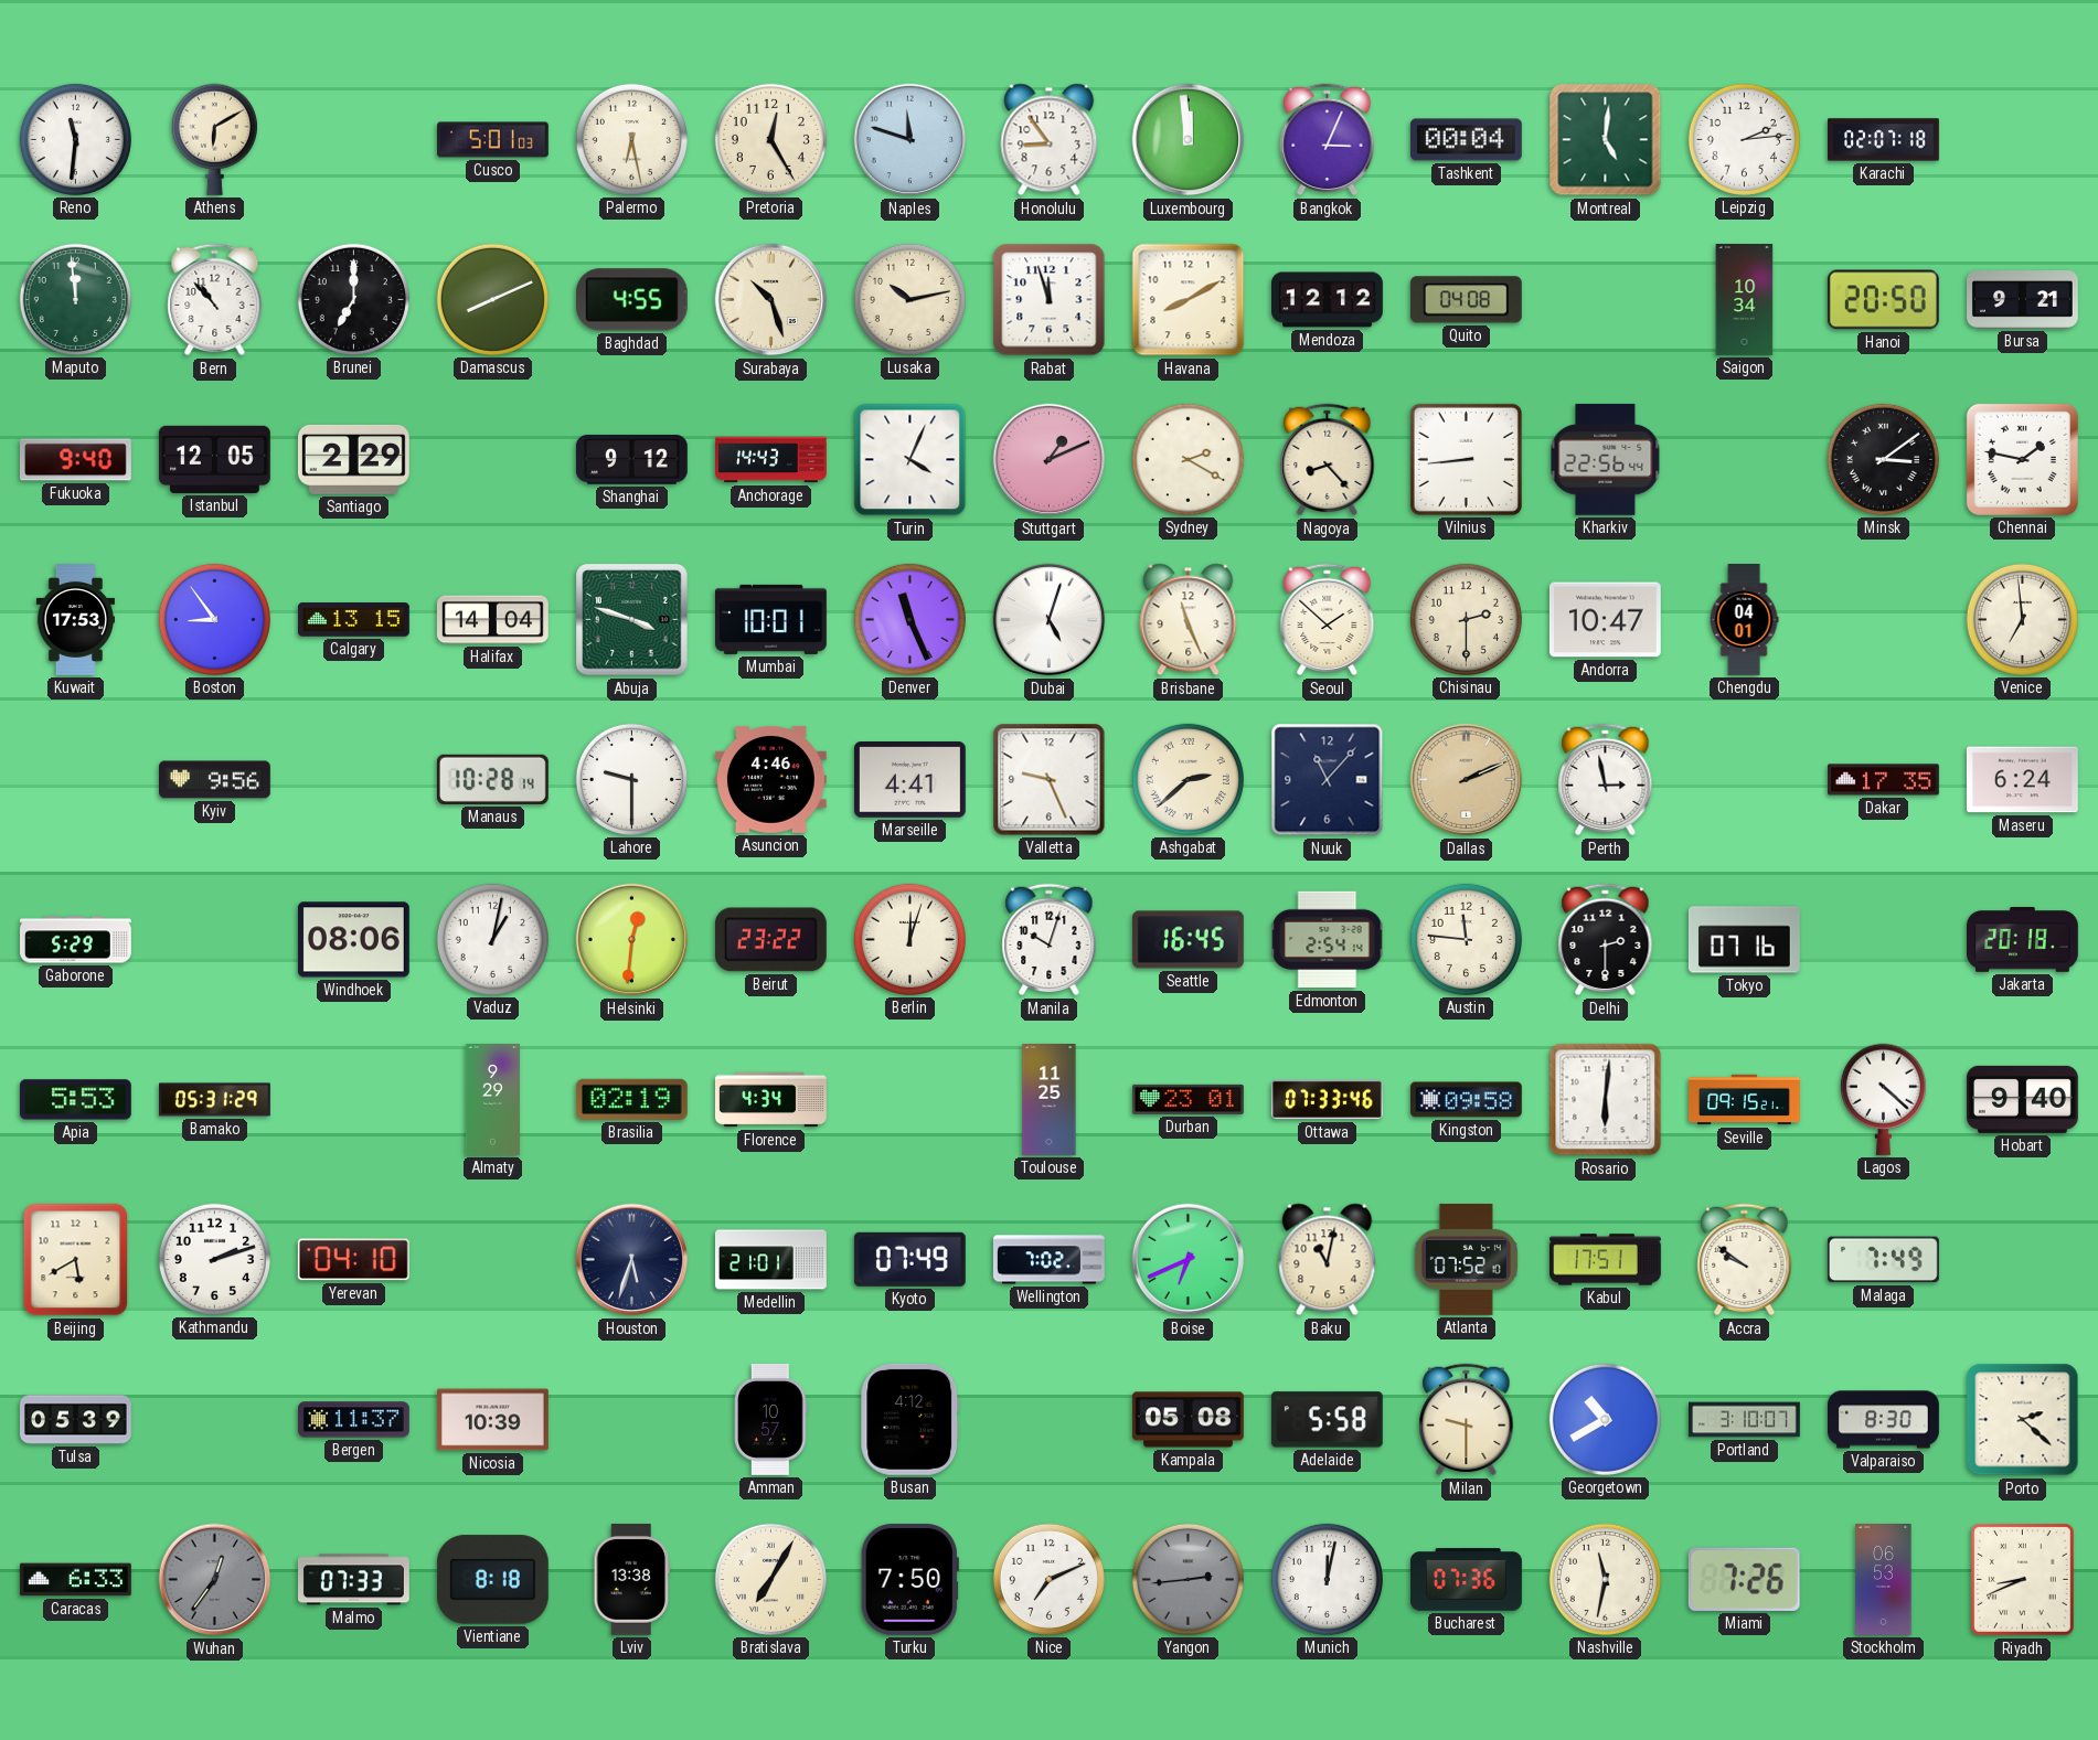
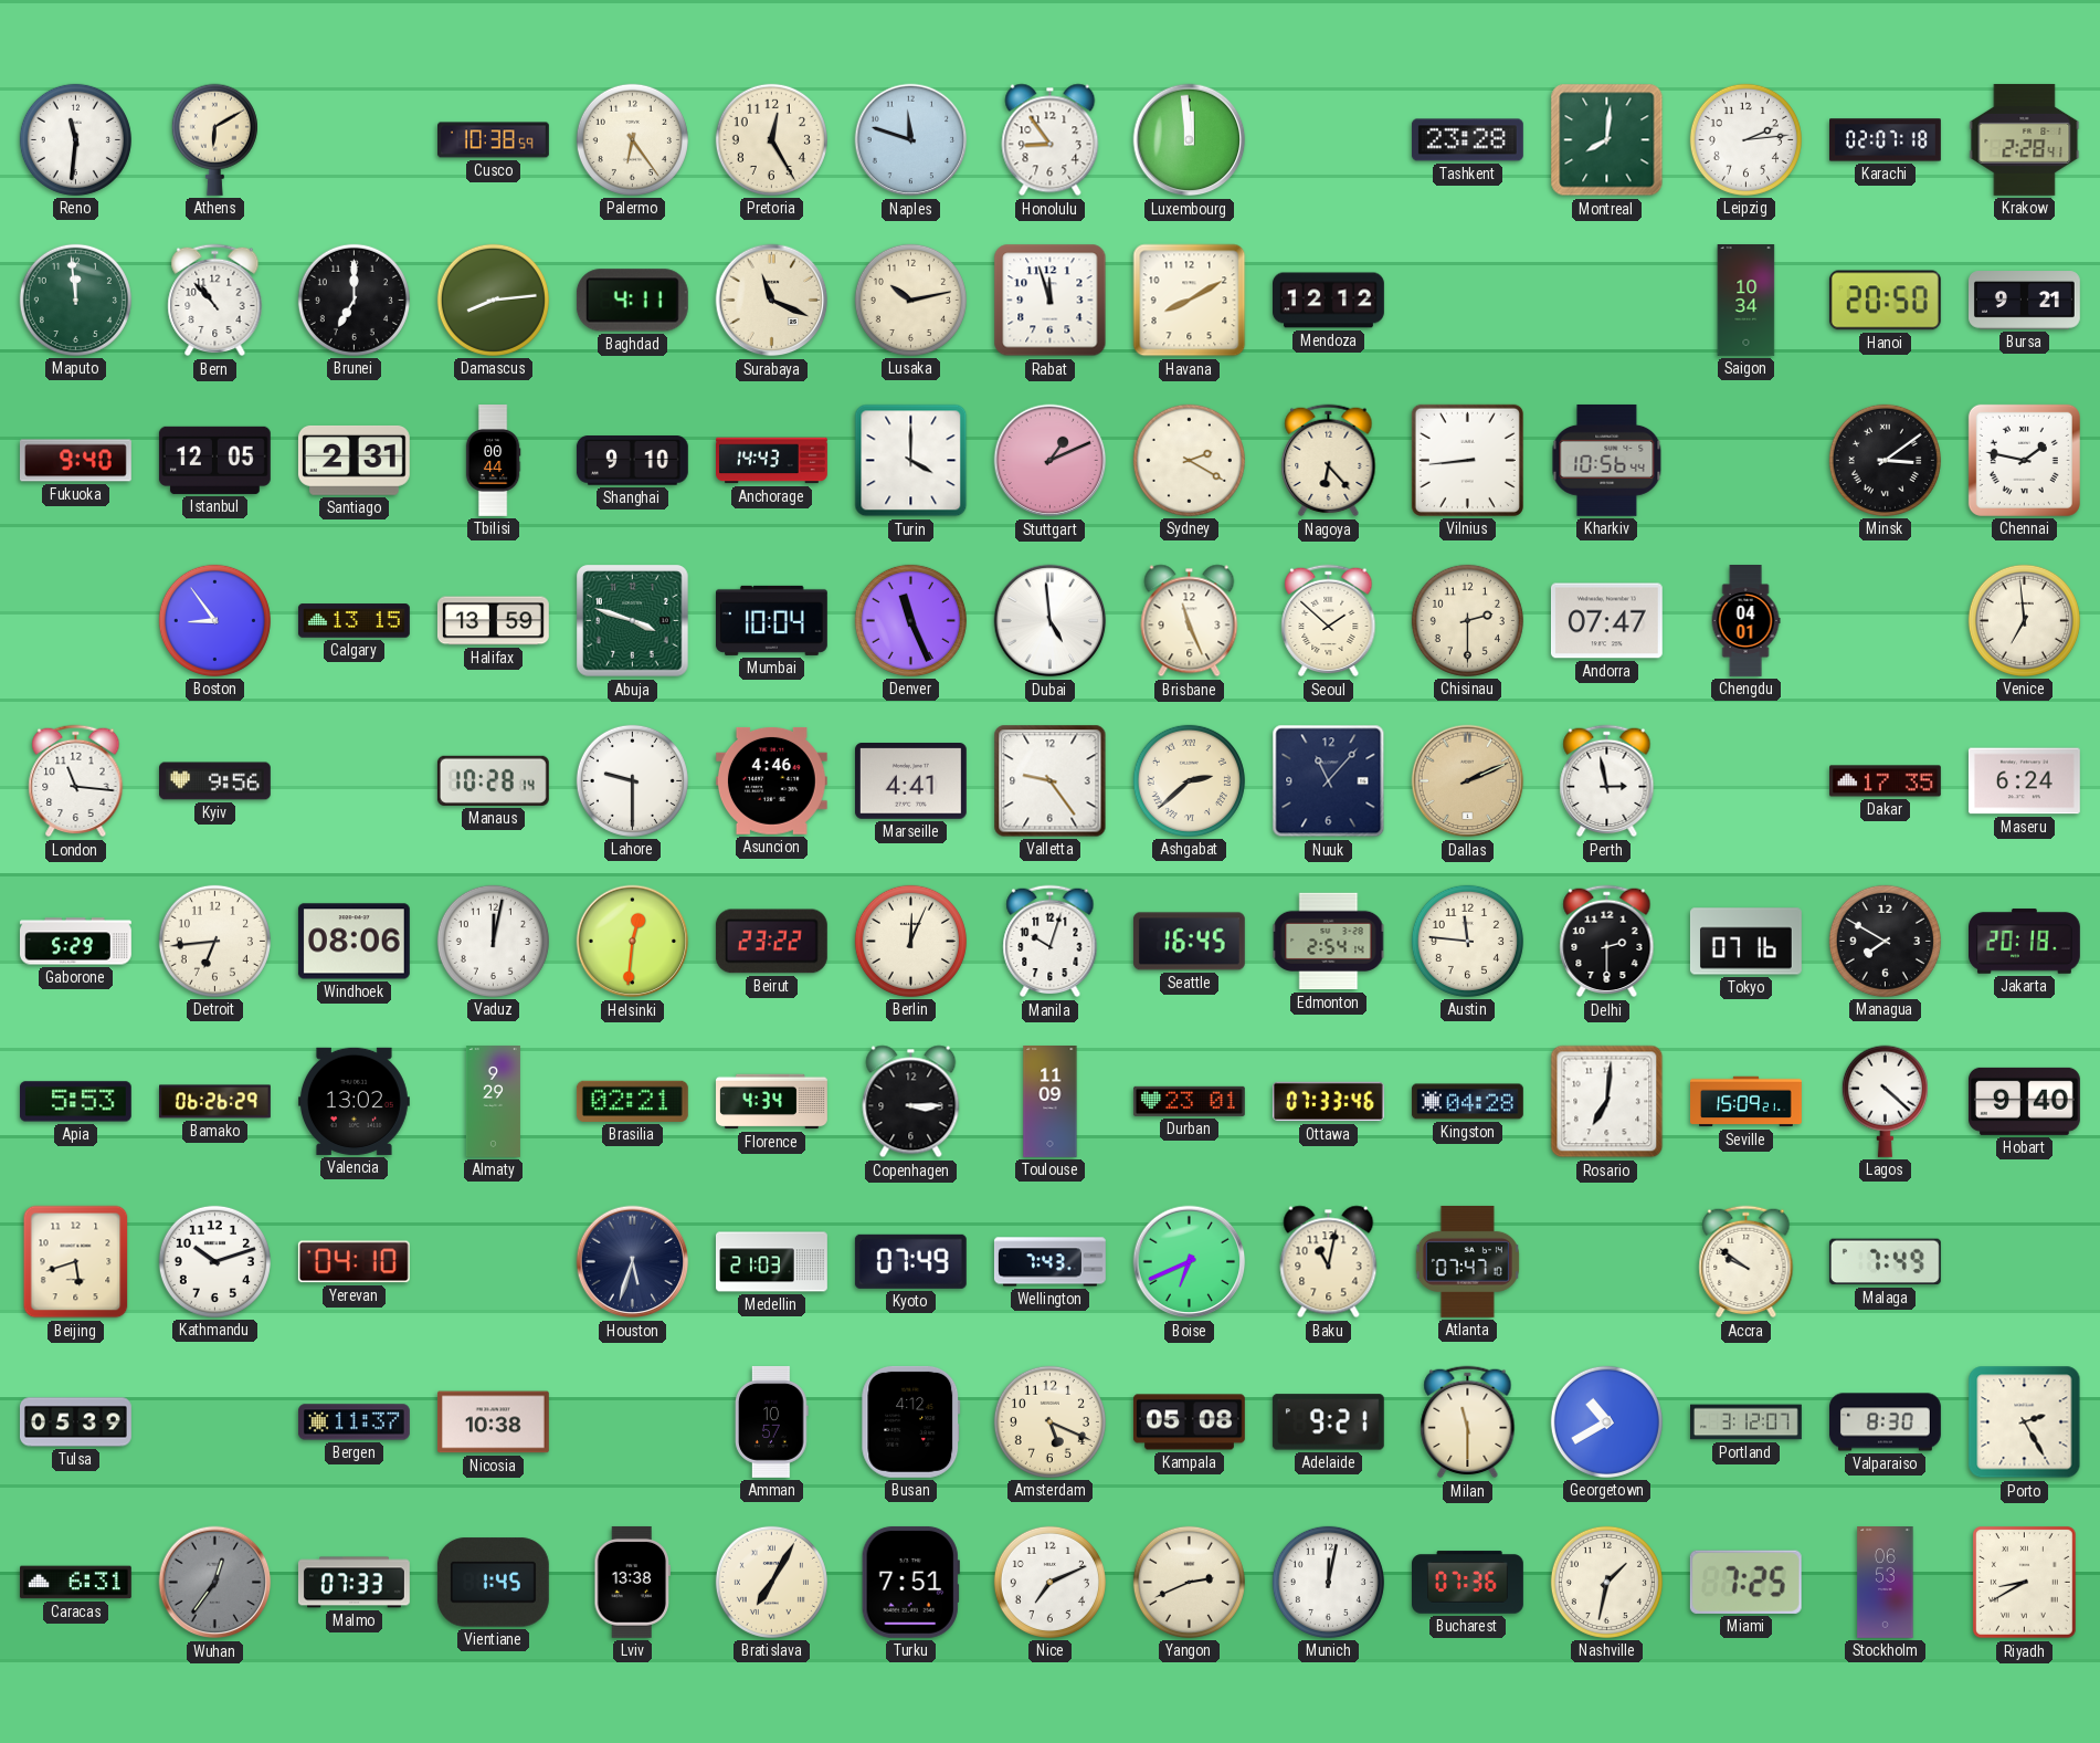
Cusco: 5:01 -> 10:38 (494, 140)
Palermo: 6:28 -> 6:24 (632, 139)
Bangkok: 3:04 -> none (1328, 140)
Tashkent: 00:04 -> 23:28 (1467, 140)
Montreal: 5:01 -> 8:01 (1607, 140)
Krakow: none -> 2:28 (2025, 139)
Damascus: 8:11 -> 8:14 (493, 300)
Baghdad: 4:55 -> 4:11 (632, 301)
Surabaya: 10:27 -> 11:19 (772, 301)
Quito: 04:08 -> none (1466, 300)
Santiago: 2:29 -> 2:31 (353, 460)
Tbilisi: none -> 00:44 (493, 461)
Shanghai: 9:12 -> 9:10 (632, 461)
Turin: 4:04 -> 4:00 (911, 461)
Nagoya: 8:23 -> 6:23 (1329, 461)
Kharkiv: 22:56 -> 10:56 (1607, 460)
Kuwait: 17:53 -> none (75, 620)
Halifax: 14:04 -> 13:59 (493, 621)
Mumbai: 10:01 -> 10:04 (771, 620)
Dubai: 5:03 -> 4:59 (1051, 621)
Andorra: 10:47 -> 07:47 (1606, 621)
London: none -> 11:16 (76, 781)
Valletta: 9:26 -> 9:24 (1051, 781)
Detroit: none -> 6:44 (214, 941)
Vaduz: 1:02 -> 12:02 (493, 941)
Berlin: 12:03 -> 12:04 (910, 941)
Managua: none -> 7:50 (1885, 941)
Bamako: 05:31 -> 06:26 (215, 1102)
Valencia: none -> 13:02 (353, 1101)
Brasilia: 02:19 -> 02:21 (632, 1101)
Copenhagen: none -> 3:15 (911, 1102)
Toulouse: 11:25 -> 11:09 (1051, 1102)
Kingston: 09:58 -> 04:28 (1467, 1102)
Rosario: 6:01 -> 7:01 (1607, 1102)
Seville: 09:15 -> 15:09 (1747, 1102)
Beijing: 5:40 -> 5:42 (76, 1262)
Kathmandu: 2:12 -> 10:12 (214, 1261)
Medellin: 21:01 -> 21:03 (772, 1262)
Wellington: 7:02 -> 7:43 (1049, 1262)
Atlanta: 07:52 -> 07:47 (1467, 1261)
Kabul: 17:51 -> none (1606, 1260)
Nicosia: 10:39 -> 10:38 (493, 1422)
Amsterdam: none -> 5:19 (1049, 1421)
Adelaide: 5:58 -> 9:21 (1328, 1422)
Milan: 9:30 -> 11:30 (1468, 1422)
Portland: 3:10 -> 3:12 (1747, 1422)
Porto: 2:22 -> 2:25 (2025, 1422)
Caracas: 6:33 -> 6:31 (75, 1583)
Vientiane: 8:18 -> 1:45 (493, 1583)
Turku: 7:50 -> 7:51 (910, 1582)
Yangon: 2:44 -> 2:41 (1189, 1582)
Yangon dial: grey -> cream (1189, 1582)
Nashville: 11:32 -> 1:32 (1606, 1582)
Miami: 7:26 -> 7:25 (1745, 1582)
Riyadh: 8:41 -> 8:40 (2025, 1583)
